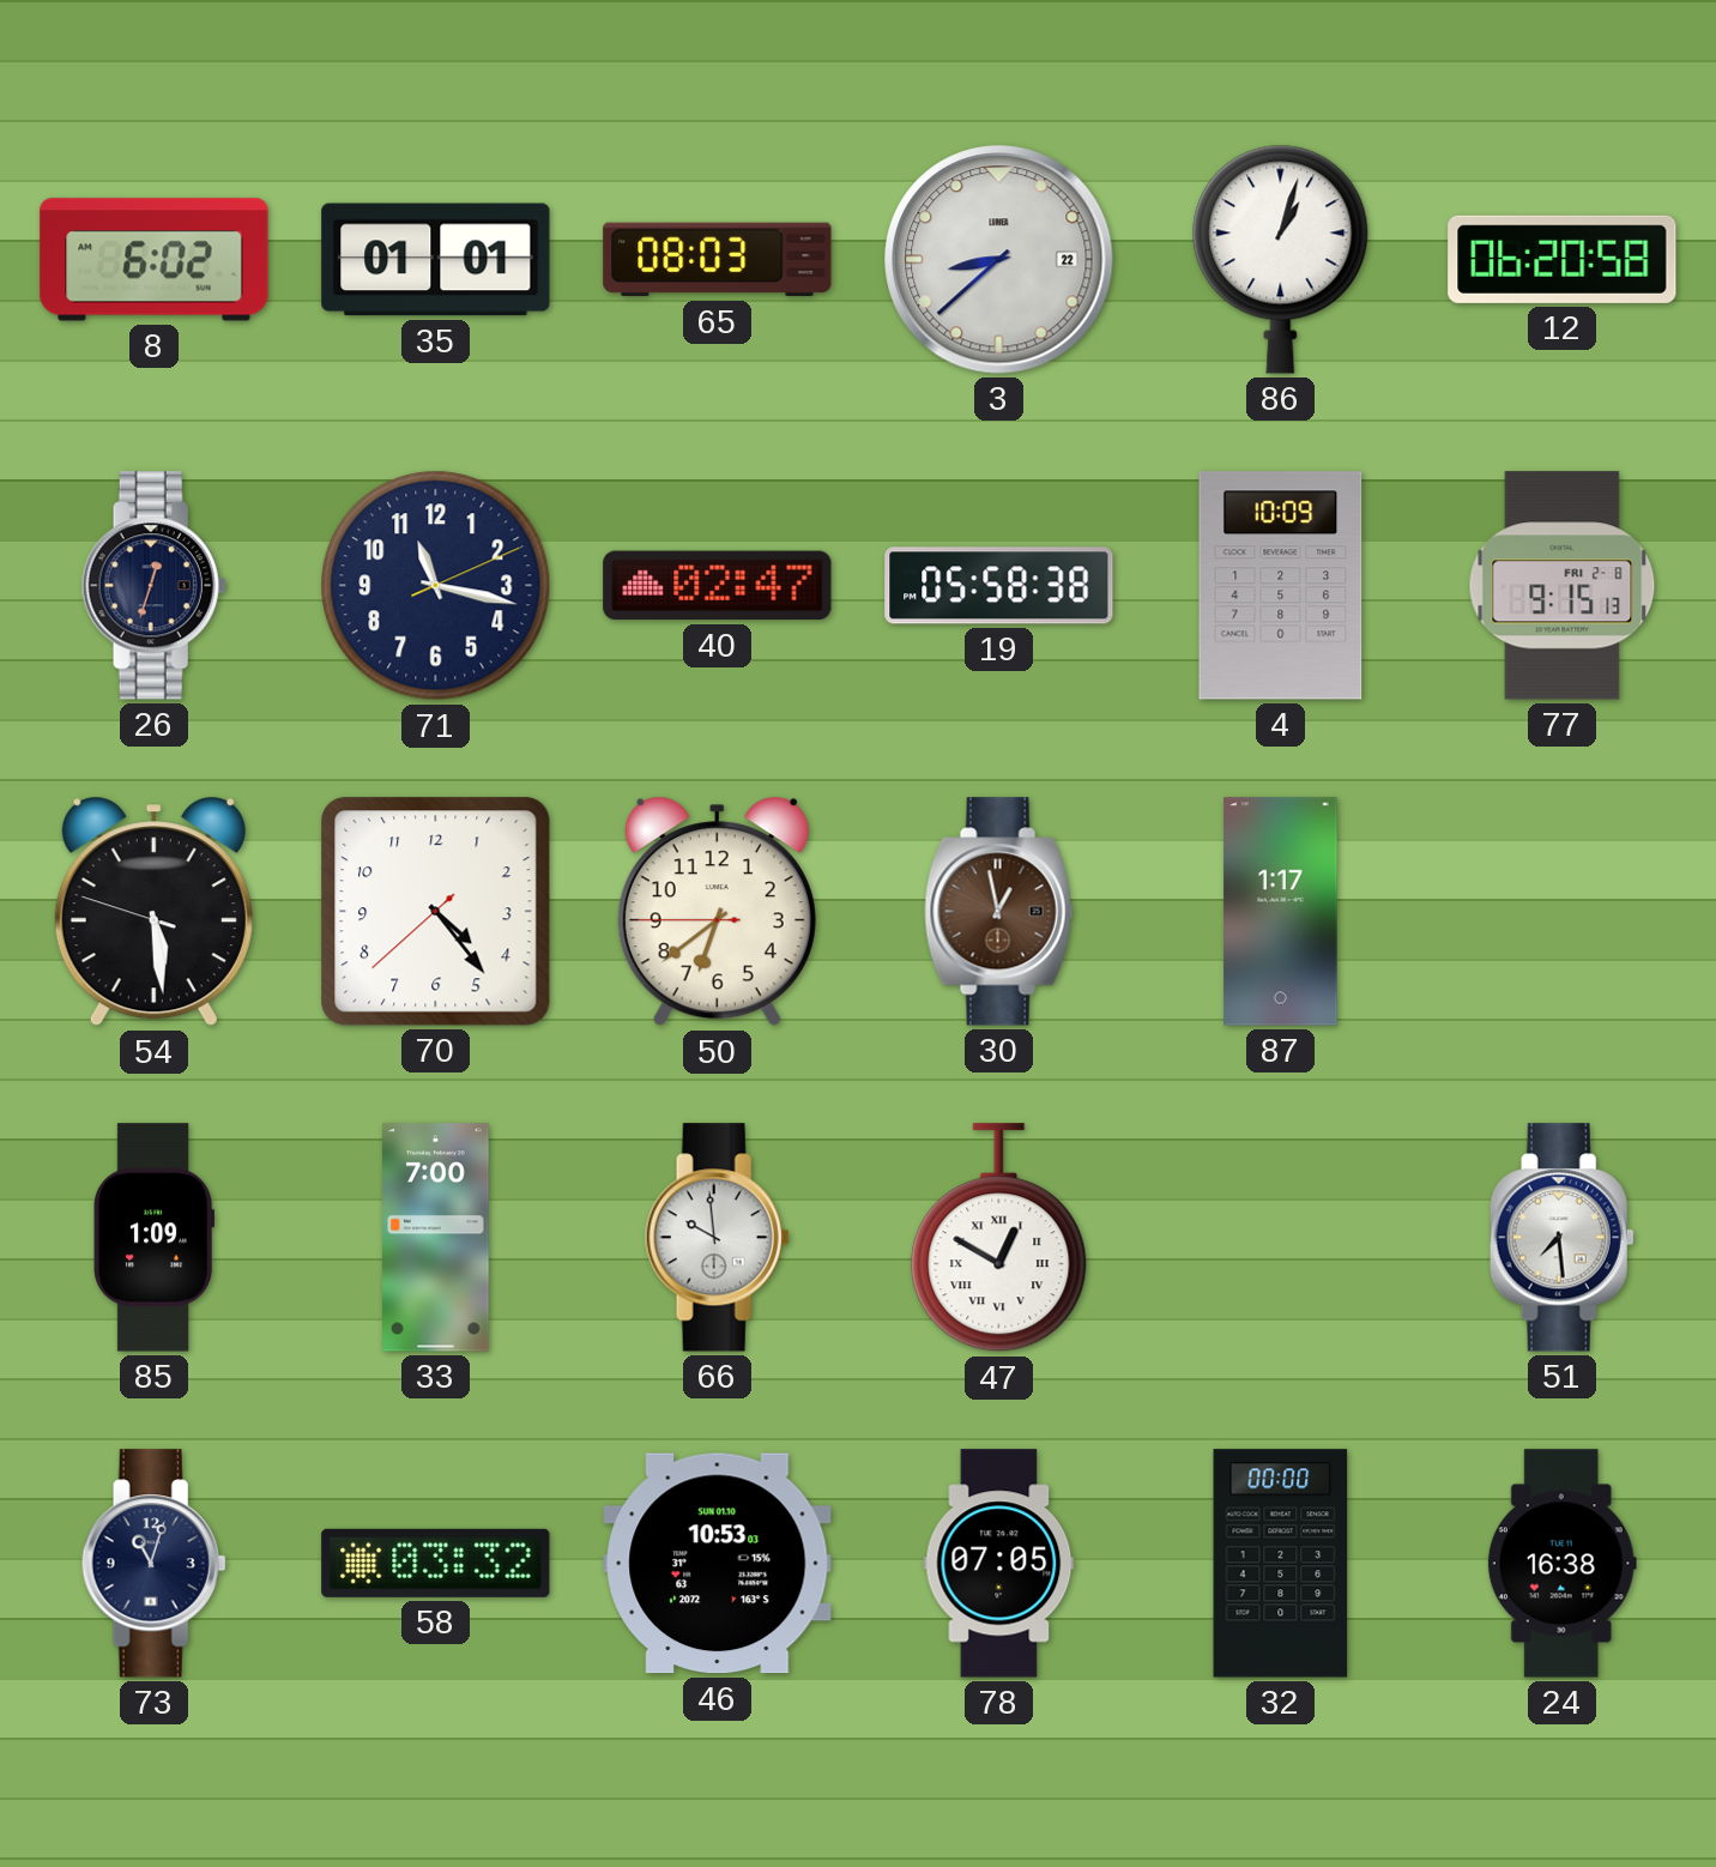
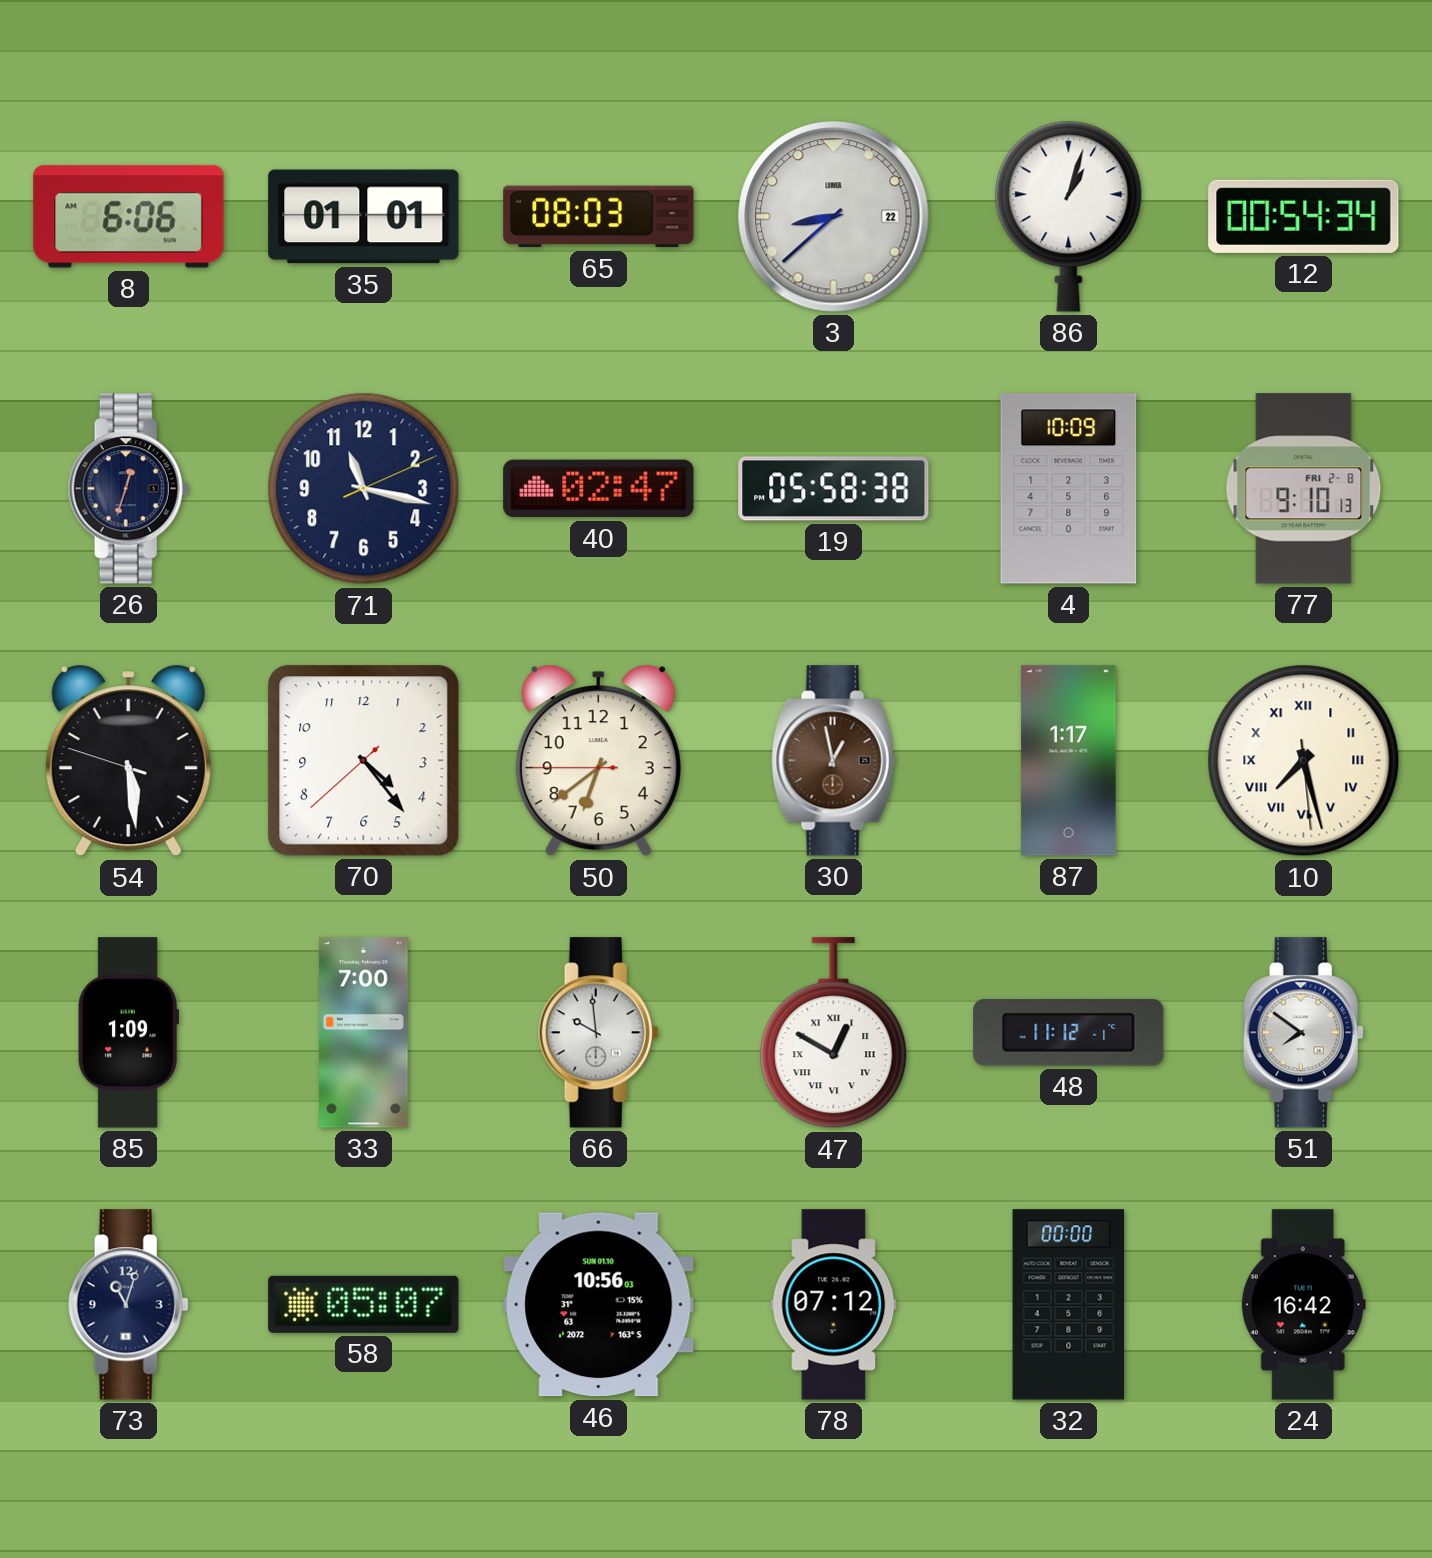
8: 6:02 -> 6:06 (129, 217)
12: 06:20 -> 00:54 (1304, 216)
77: 9:15 -> 9:10 (1304, 489)
10: none -> 7:27 (1304, 761)
48: none -> 11:12 (1069, 1033)
51: 7:29 -> 7:51 (1303, 1033)
58: 03:32 -> 05:07 (364, 1304)
46: 10:53 -> 10:56 (599, 1305)
78: 07:05 -> 07:12 (834, 1305)
24: 16:38 -> 16:42 (1303, 1305)
